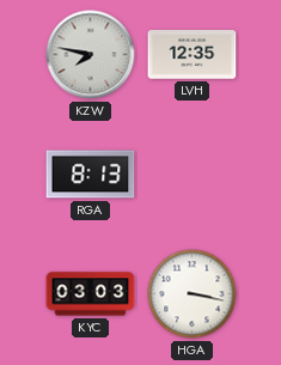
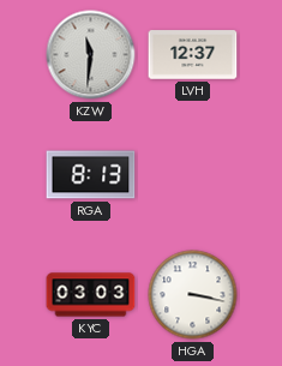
KZW: 7:47 -> 11:31 (91, 55)
LVH: 12:35 -> 12:37 (193, 55)
